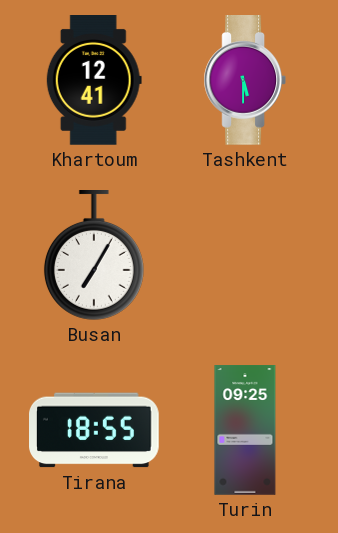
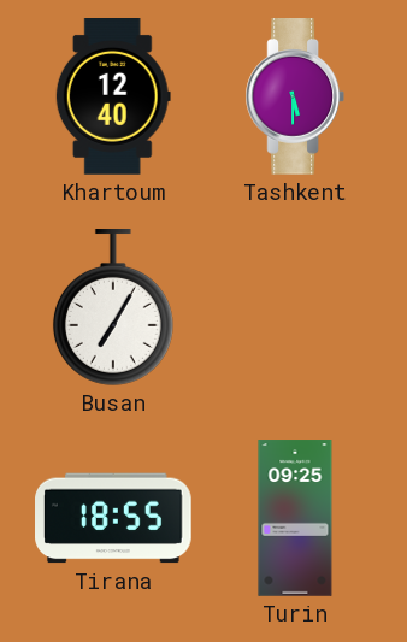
Khartoum: 12:41 -> 12:40 (113, 98)
